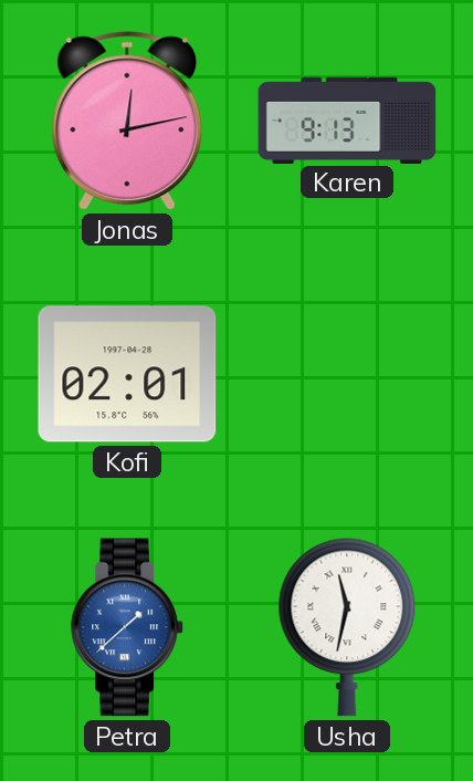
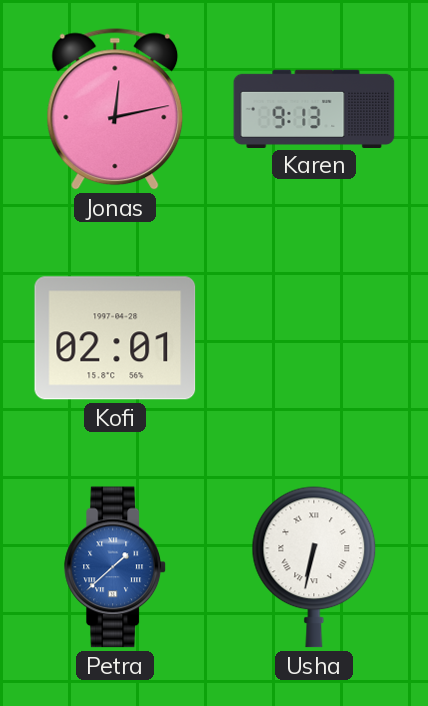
Usha: 11:32 -> 6:32 (314, 567)
